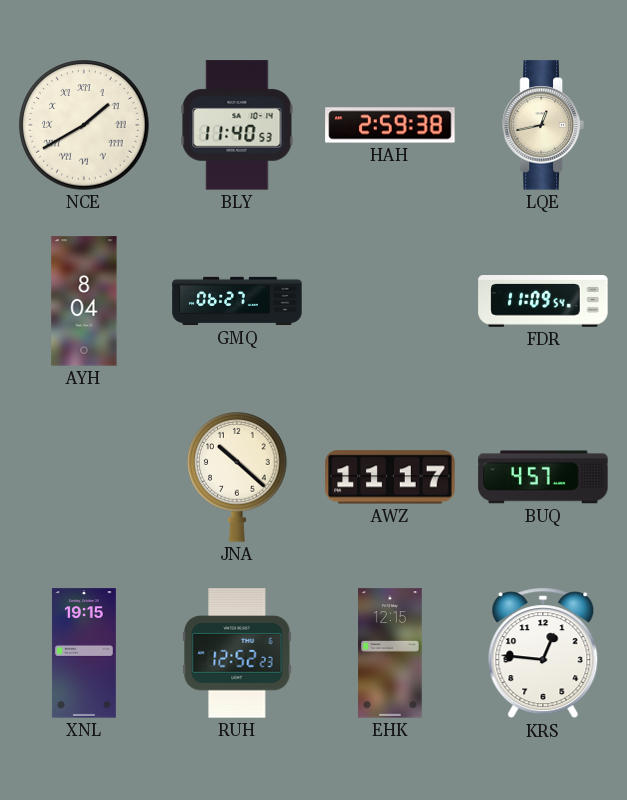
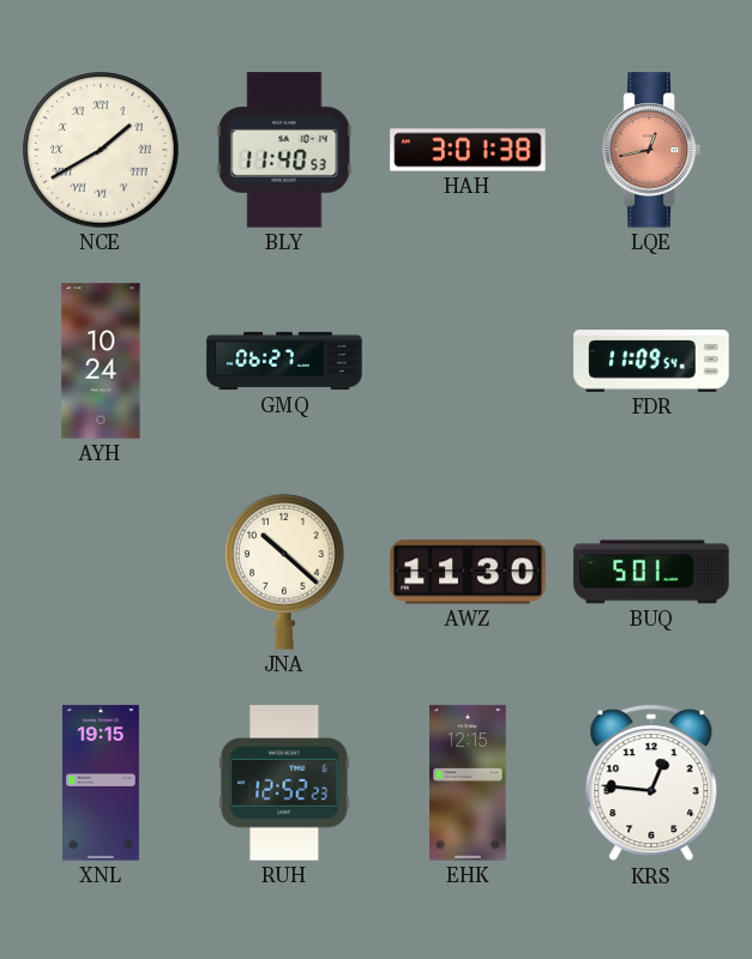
HAH: 2:59 -> 3:01 (468, 150)
LQE dial: cream -> salmon (651, 150)
AYH: 8:04 -> 10:24 (101, 361)
AWZ: 11:17 -> 11:30 (468, 572)
BUQ: 4:57 -> 5:01 (651, 572)
